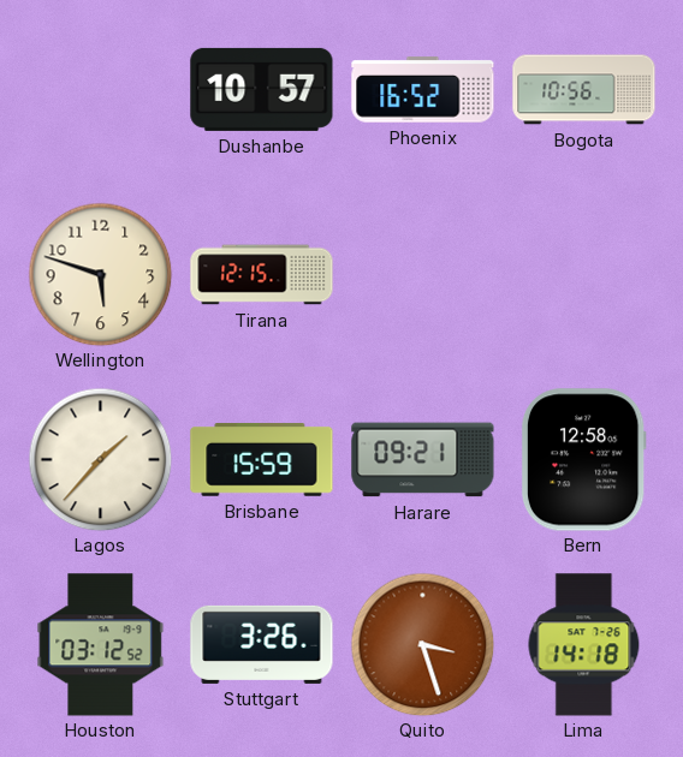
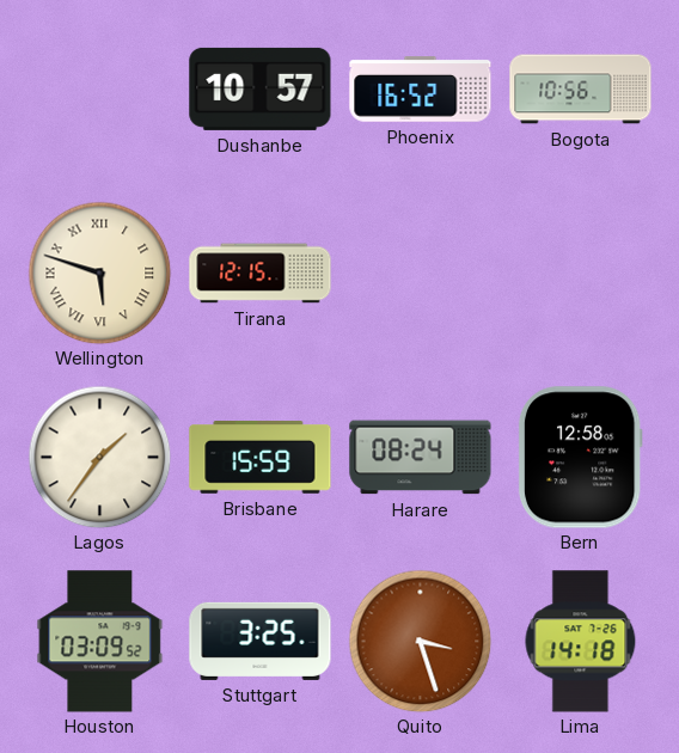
Wellington numerals: Arabic -> Roman (99, 273)
Lagos: 1:37 -> 1:36 (99, 457)
Harare: 09:21 -> 08:24 (421, 458)
Houston: 03:12 -> 03:09 (100, 642)
Stuttgart: 3:26 -> 3:25 (261, 641)
